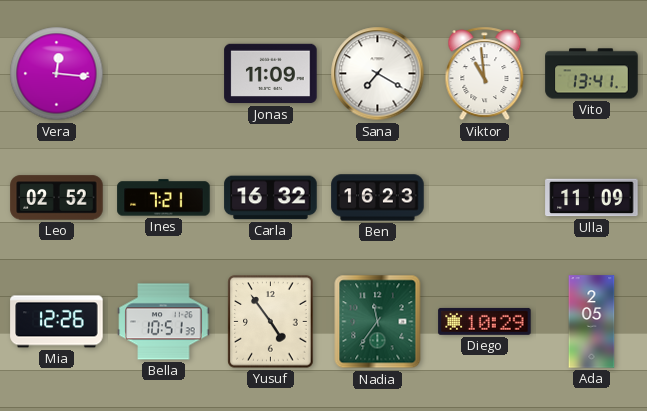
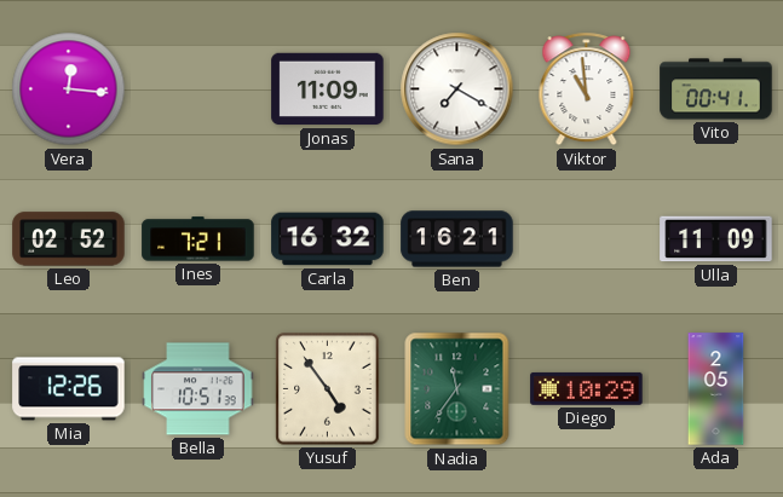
Vito: 13:41 -> 00:41 (716, 89)
Ben: 16:23 -> 16:21 (457, 239)
